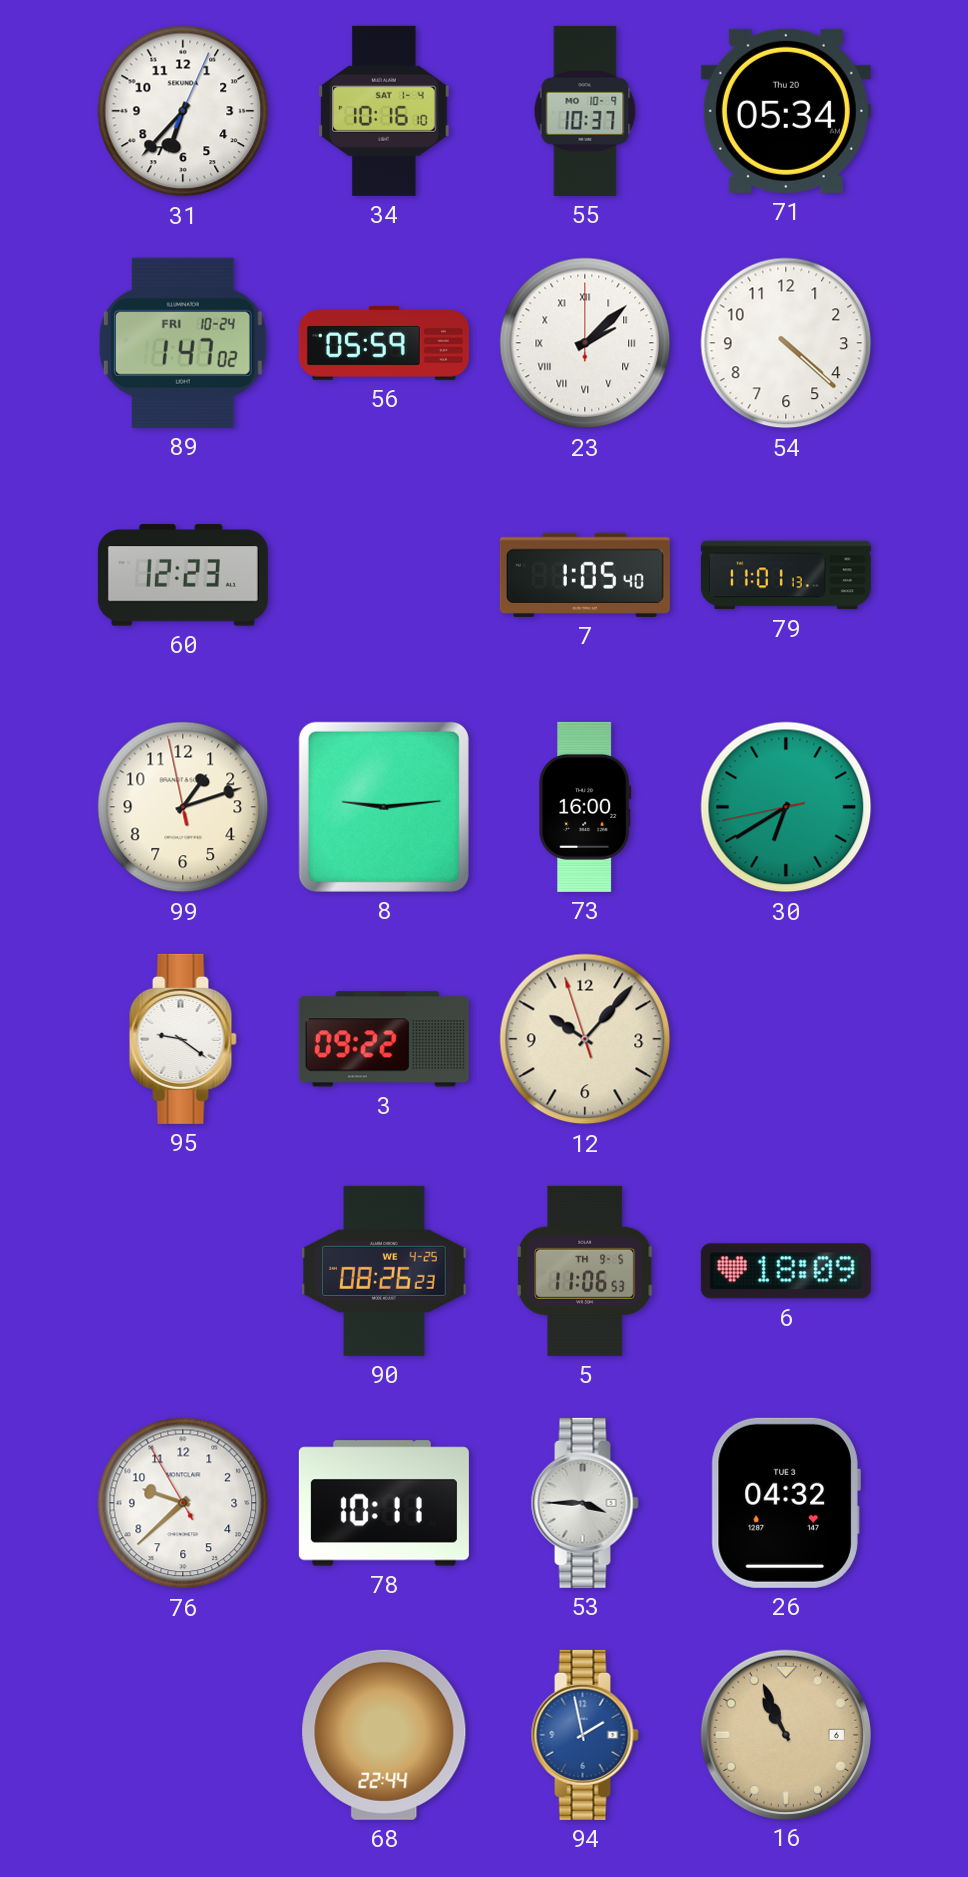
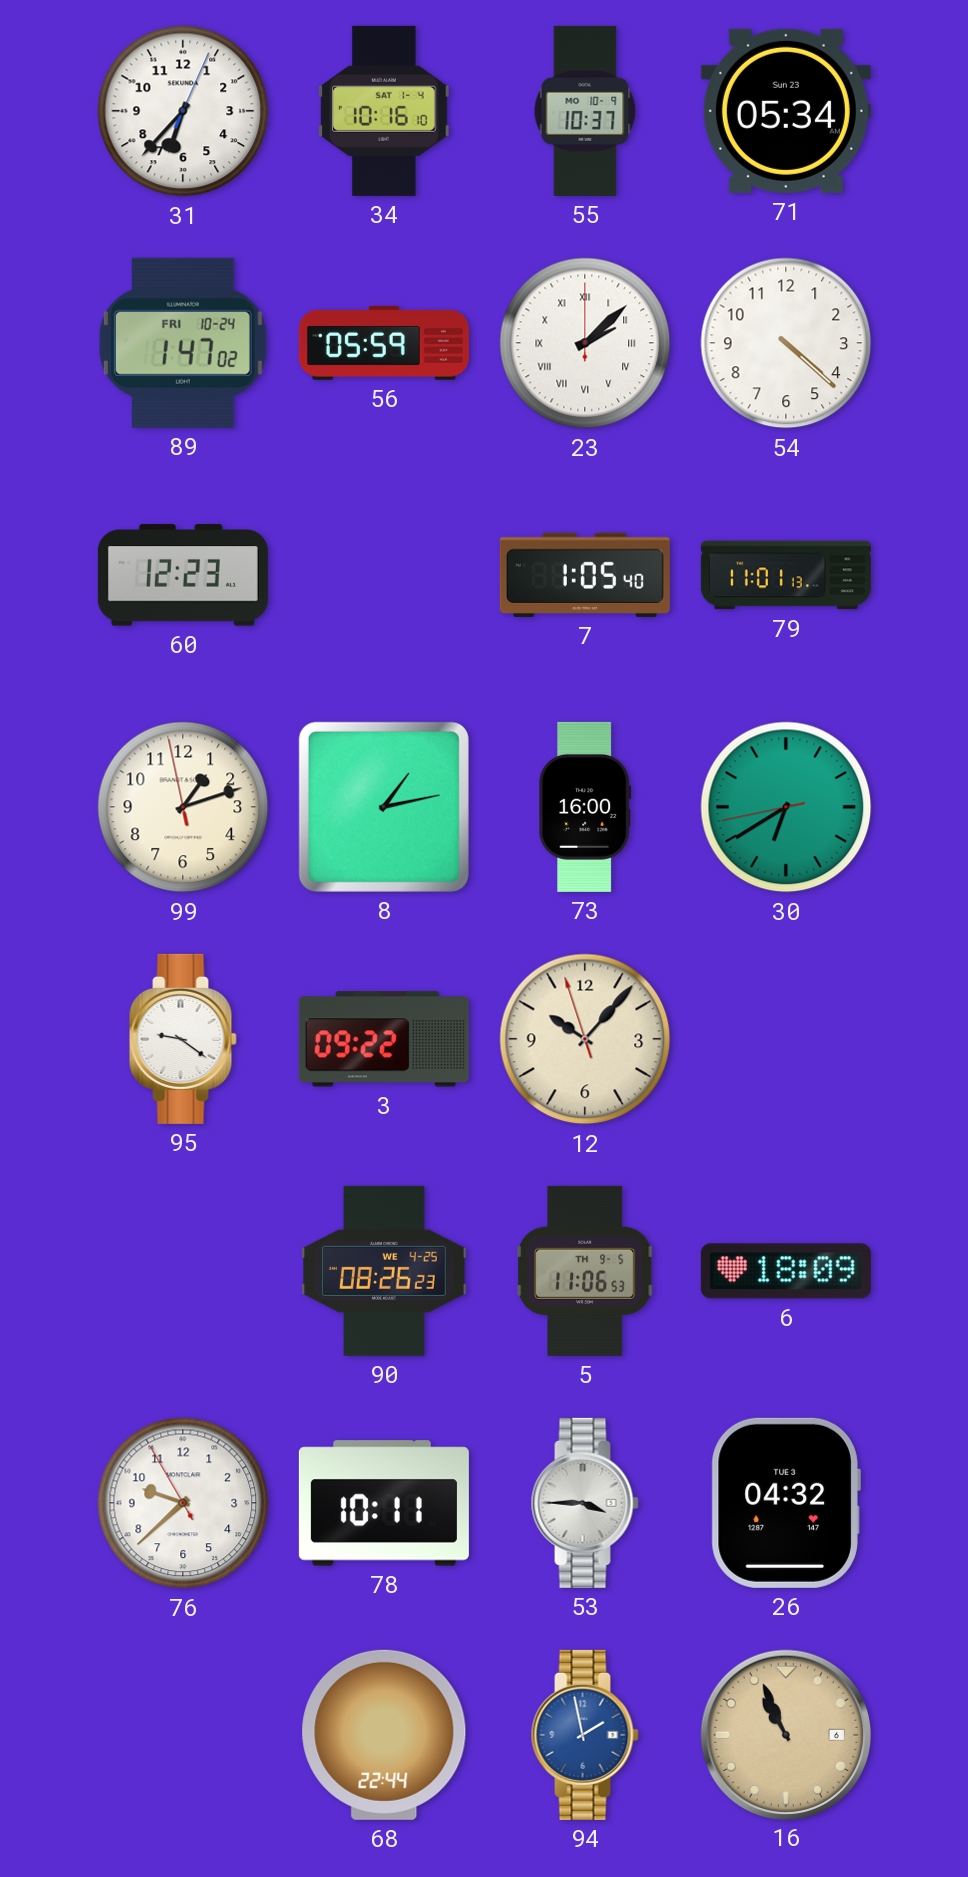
71 date: Thu 20 -> Sun 23 (786, 111)
8: 9:14 -> 1:13 (384, 807)
